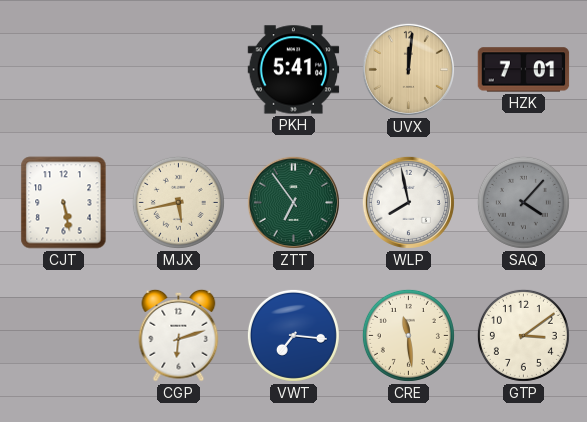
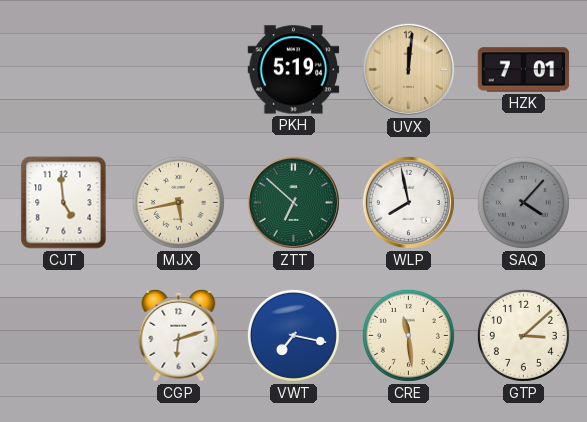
PKH: 5:41 -> 5:19 (294, 70)
CJT: 5:28 -> 4:59 (64, 203)
ZTT: 6:54 -> 6:52 (293, 202)
VWT: 7:16 -> 7:17 (293, 335)
GTP: 3:09 -> 3:08 (523, 335)
